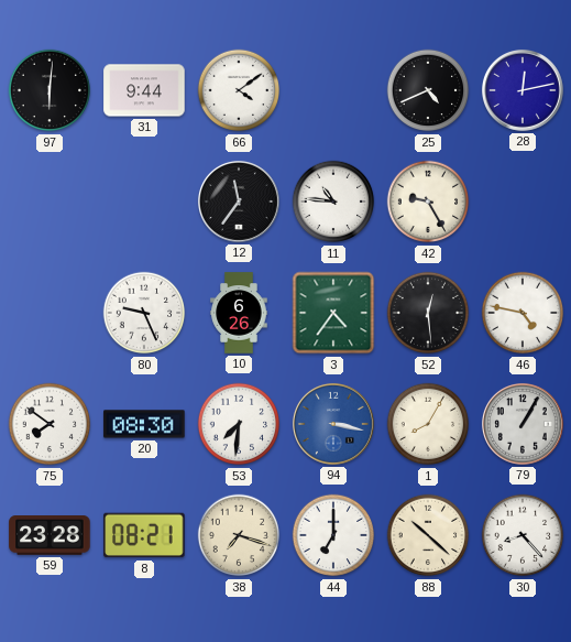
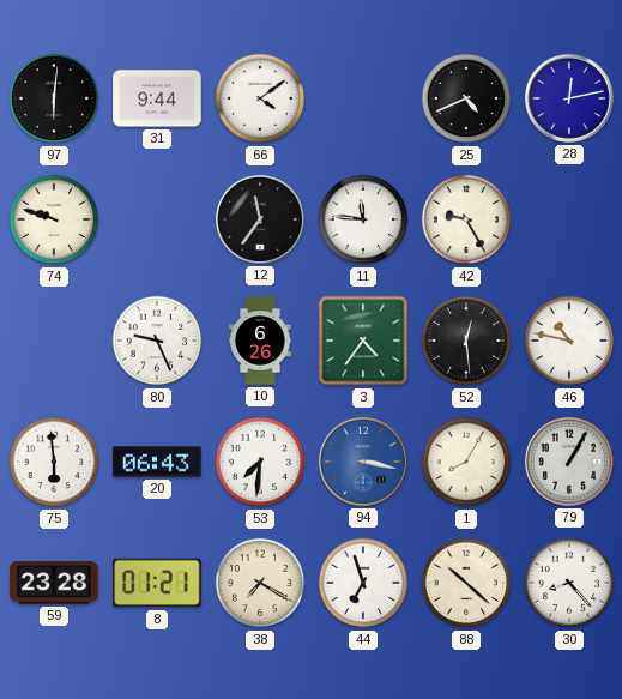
74: none -> 9:48 (54, 219)
11: 10:46 -> 11:46 (363, 219)
46: 4:47 -> 10:47 (569, 341)
75: 7:51 -> 5:59 (54, 462)
20: 08:30 -> 06:43 (157, 462)
8: 08:21 -> 01:21 (157, 583)
38: 7:18 -> 7:20 (260, 583)
44: 7:00 -> 6:57 (363, 583)
